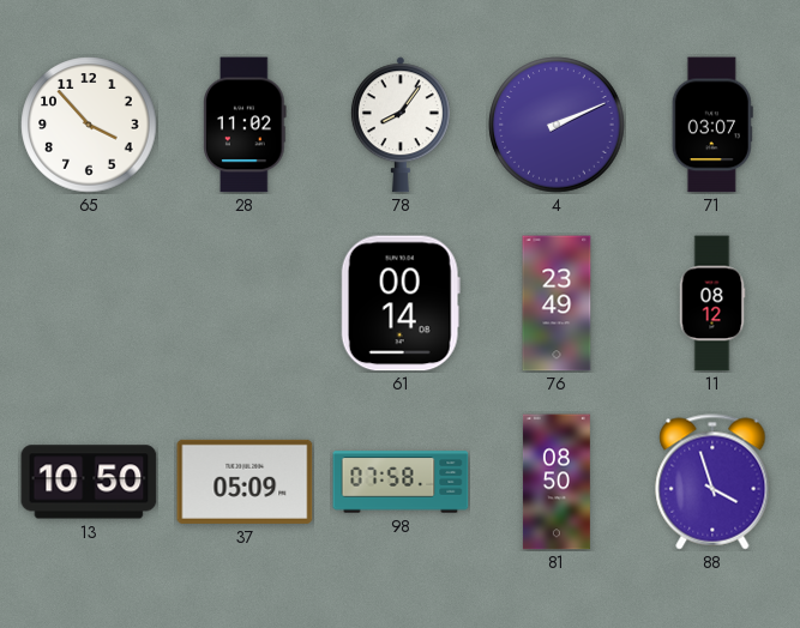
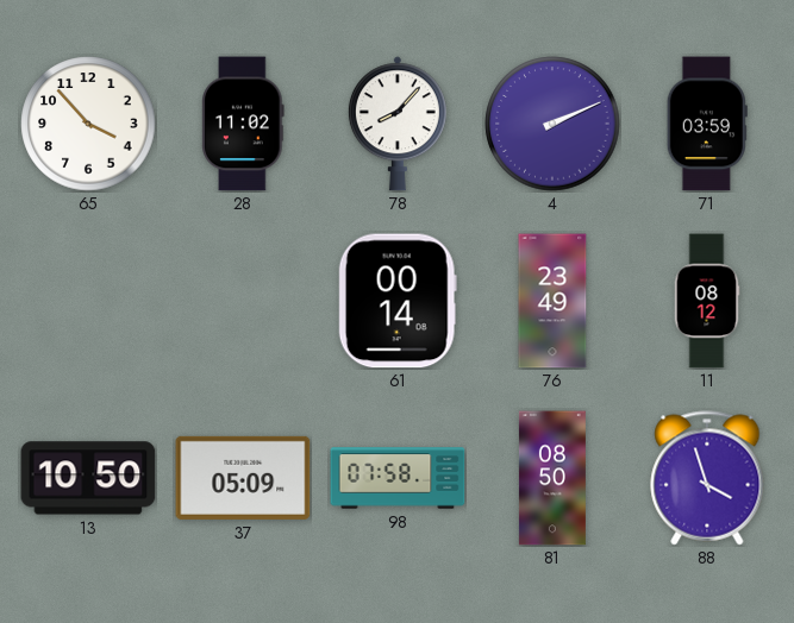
78: 8:06 -> 8:07 (398, 124)
71: 03:07 -> 03:59 (707, 124)
